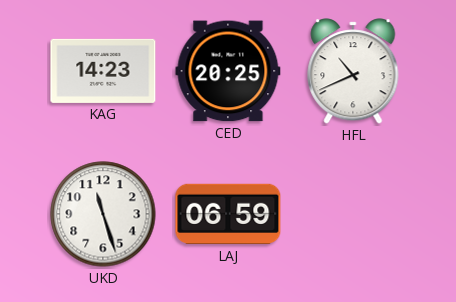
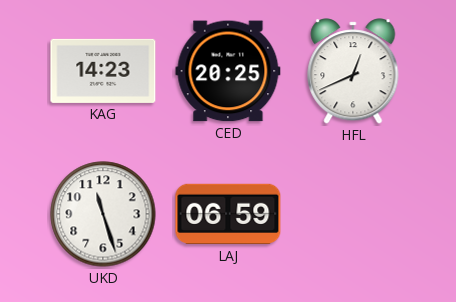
HFL: 10:41 -> 12:41 (353, 71)
